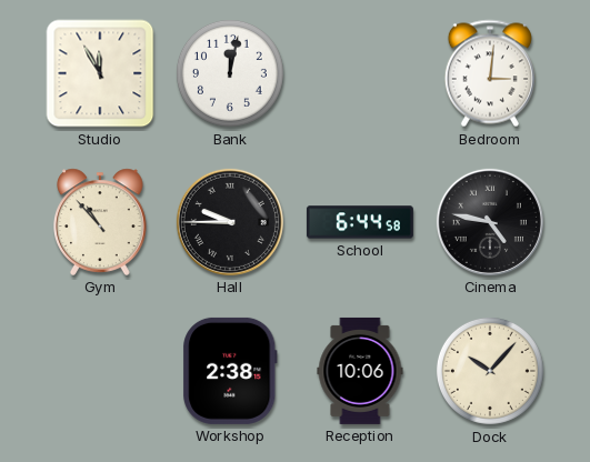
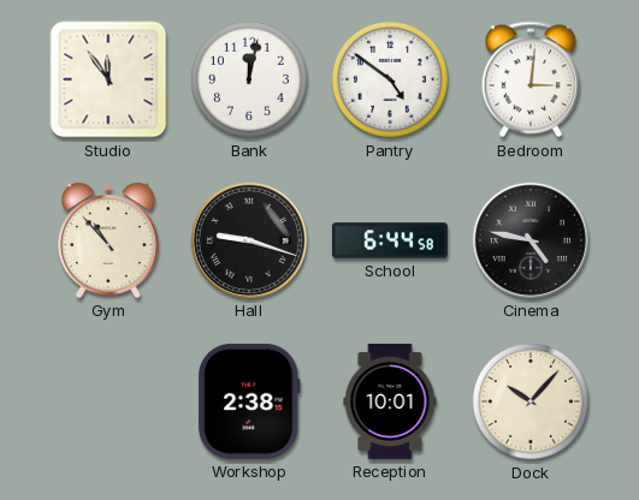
Studio: 11:55 -> 11:54 (108, 79)
Pantry: none -> 4:51 (390, 79)
Hall: 9:45 -> 9:18 (249, 240)
Reception: 10:06 -> 10:01 (390, 401)
